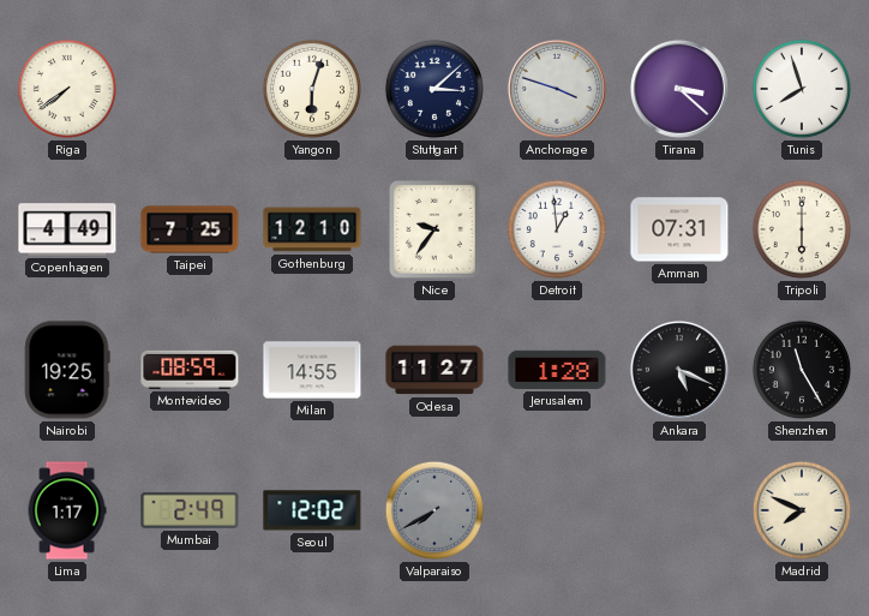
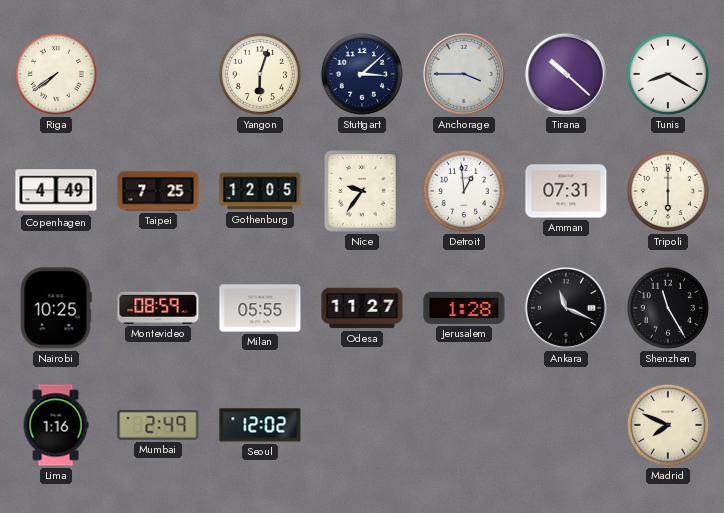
Anchorage: 3:48 -> 3:45 (464, 74)
Tirana: 3:22 -> 10:22 (566, 74)
Tunis: 7:57 -> 8:20 (668, 74)
Gothenburg: 12:10 -> 12:05 (260, 191)
Nairobi: 19:25 -> 10:25 (56, 308)
Milan: 14:55 -> 05:55 (260, 308)
Ankara: 5:19 -> 11:19 (566, 308)
Lima: 1:17 -> 1:16 (56, 425)
Valparaiso: 7:40 -> none (434, 510)
